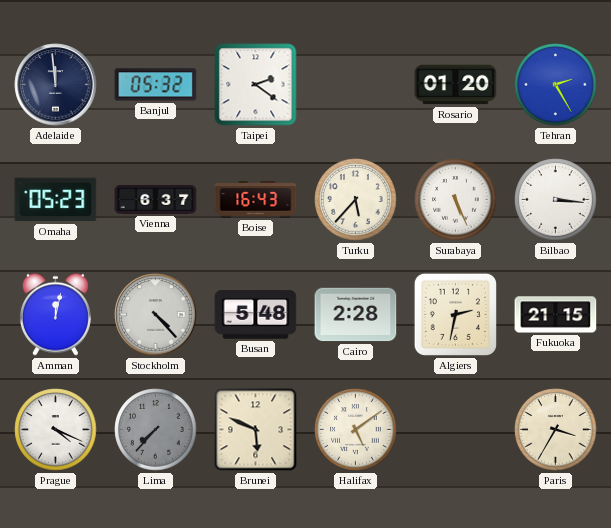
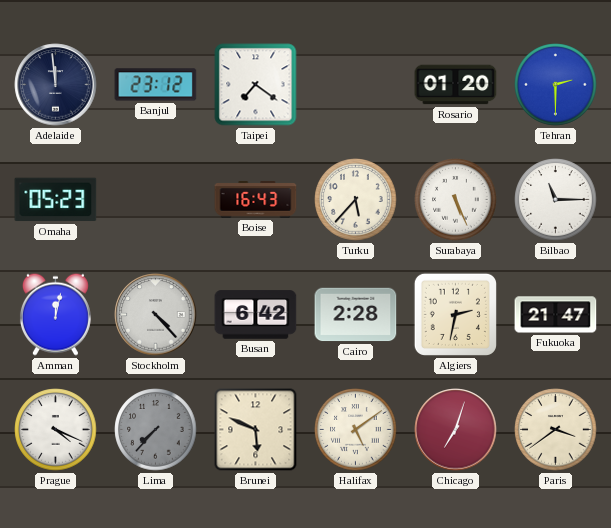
Banjul: 05:32 -> 23:12 (156, 85)
Taipei: 2:21 -> 7:21 (256, 85)
Tehran: 2:25 -> 2:30 (556, 85)
Vienna: 6:37 -> none (156, 199)
Bilbao: 3:16 -> 11:15 (556, 200)
Busan: 5:48 -> 6:42 (256, 315)
Fukuoka: 21:15 -> 21:47 (556, 315)
Chicago: none -> 7:03 (456, 430)
Paris: 3:35 -> 3:39 (556, 430)
